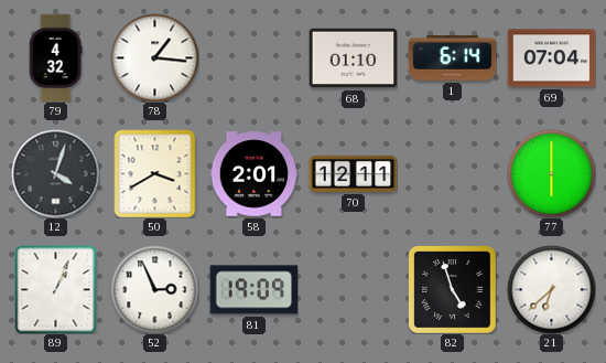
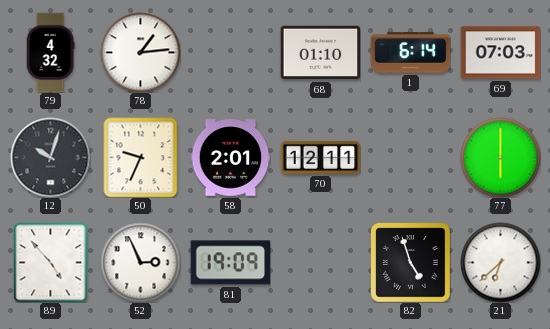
78: 1:16 -> 1:14 (140, 52)
69: 07:04 -> 07:03 (500, 53)
12: 4:03 -> 10:03 (50, 157)
50: 3:40 -> 9:34 (141, 157)
89: 1:04 -> 4:53 (51, 262)
